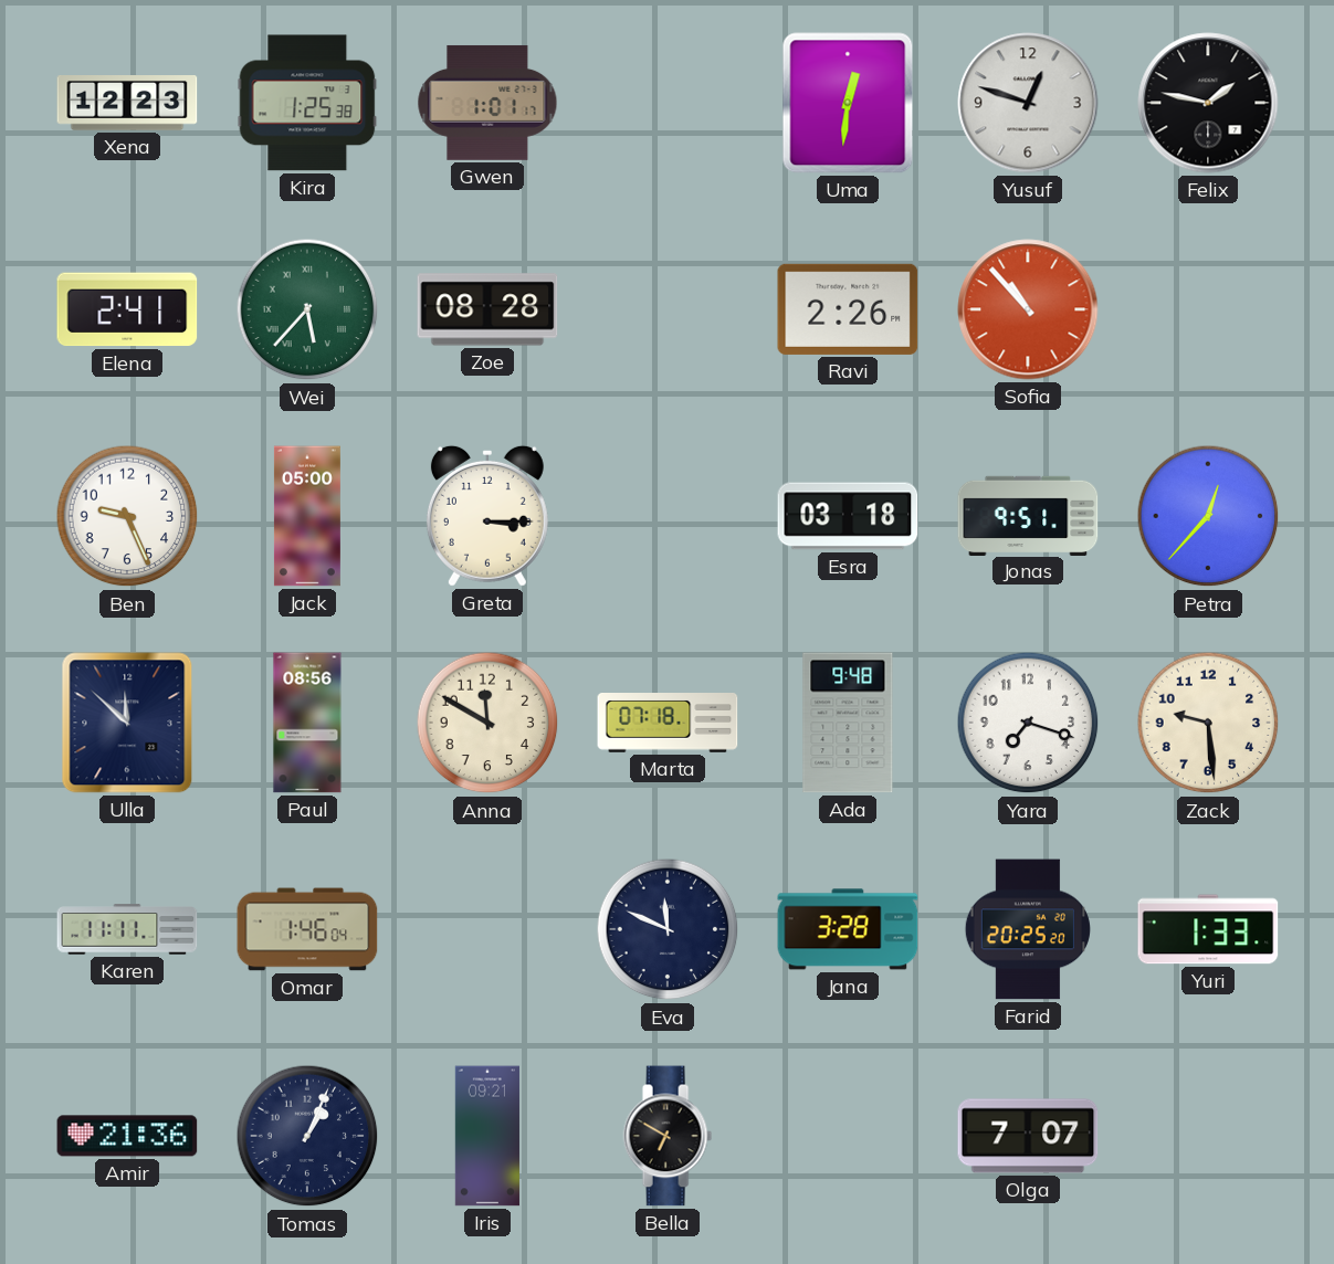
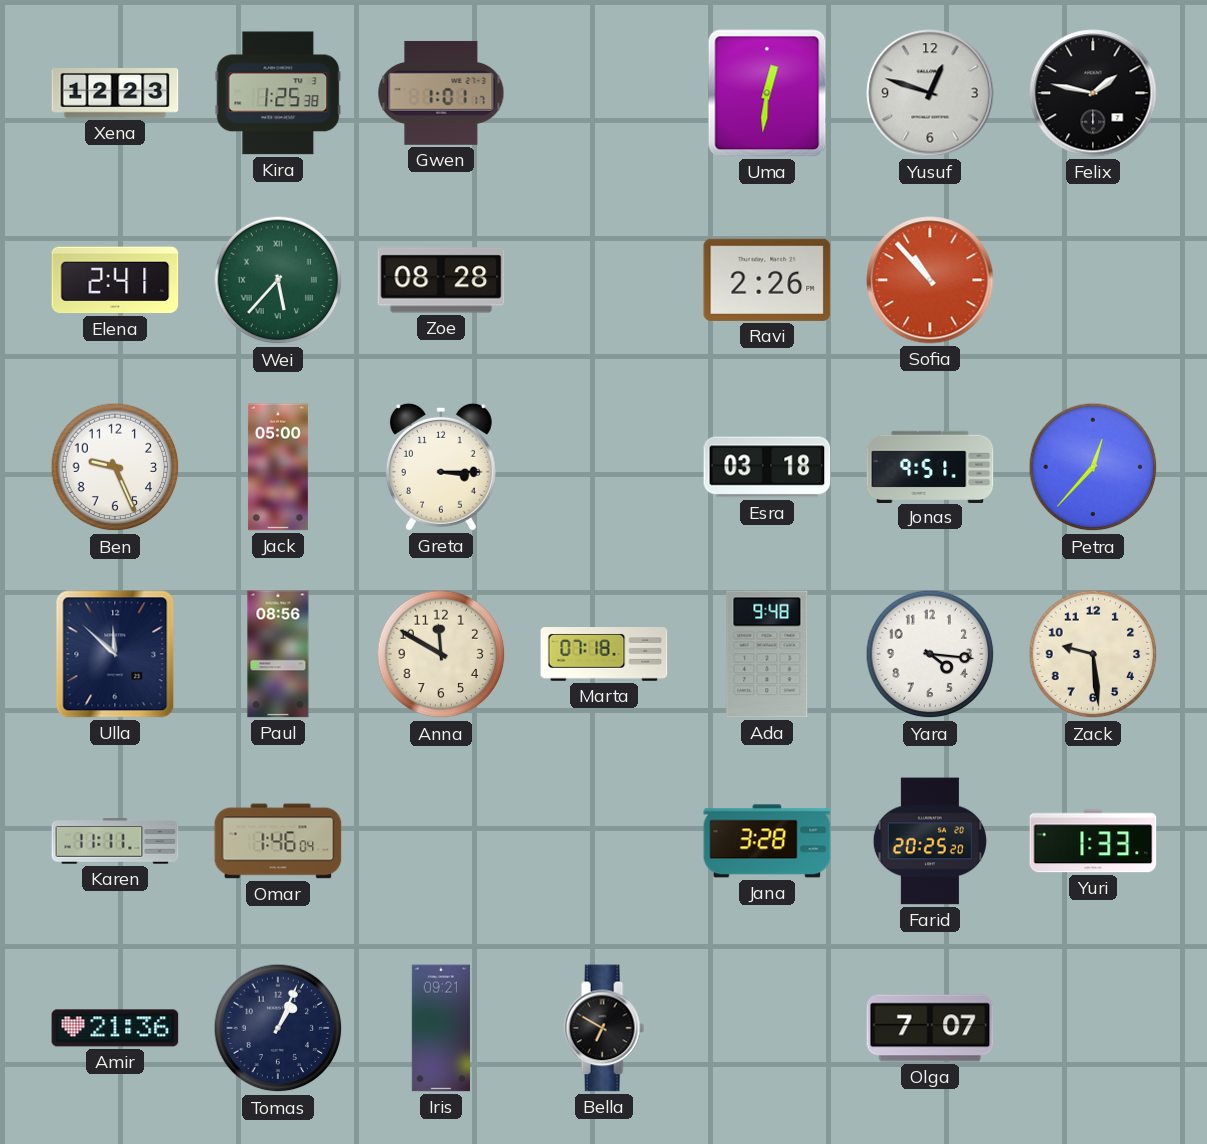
Yara: 7:18 -> 4:16 (930, 654)
Eva: 11:49 -> none (668, 929)
